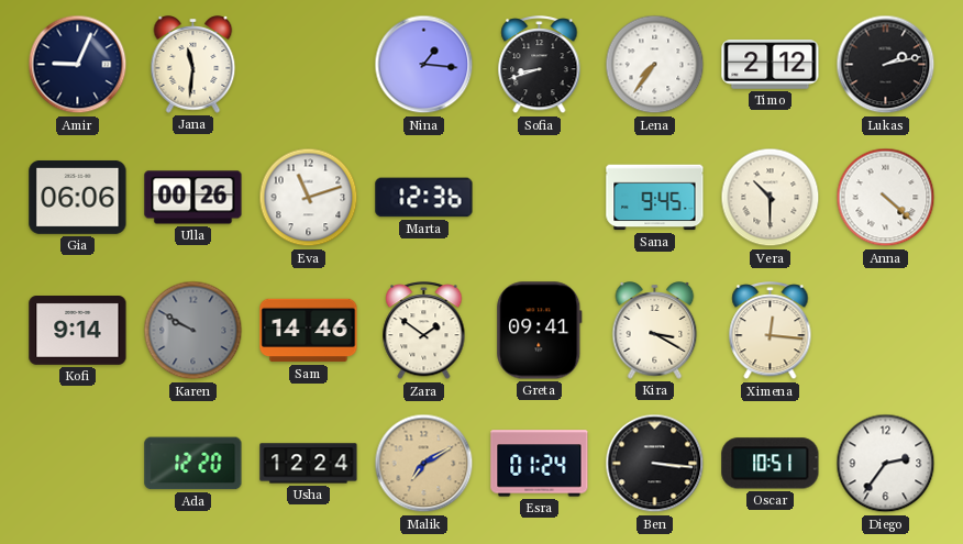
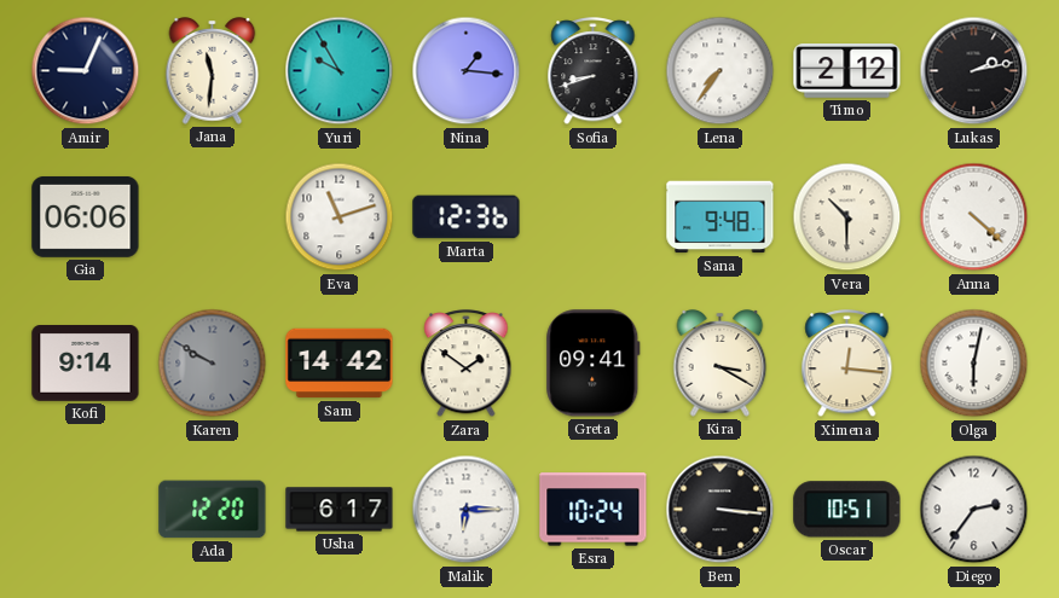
Yuri: none -> 9:55 (340, 71)
Ulla: 00:26 -> none (193, 198)
Sana: 9:45 -> 9:48 (721, 217)
Sam: 14:46 -> 14:42 (340, 364)
Olga: none -> 6:02 (974, 364)
Usha: 12:24 -> 6:17 (340, 510)
Malik: 7:10 -> 6:15 (467, 510)
Malik dial: champagne -> white (467, 510)
Esra: 01:24 -> 10:24 (594, 510)
